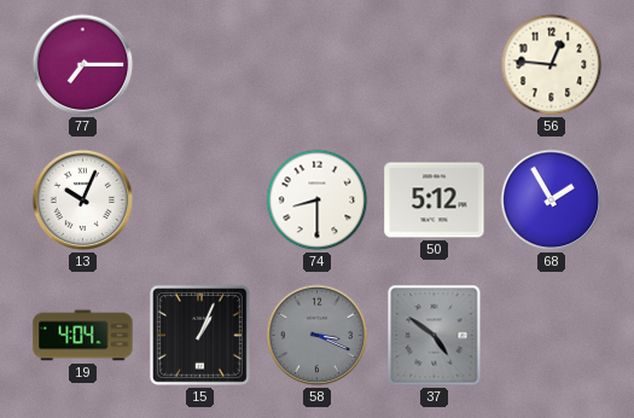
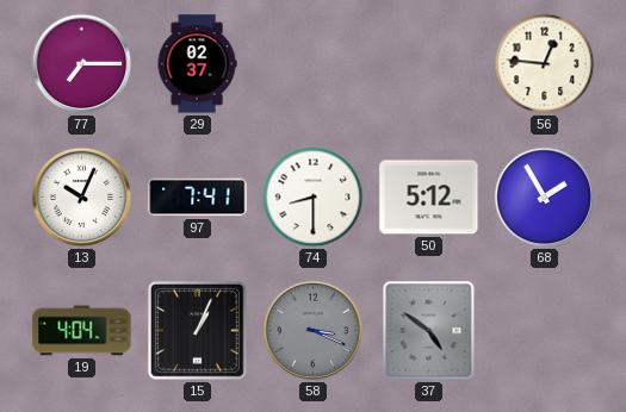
29: none -> 02:37 (197, 64)
97: none -> 7:41 (198, 198)
